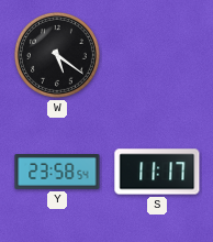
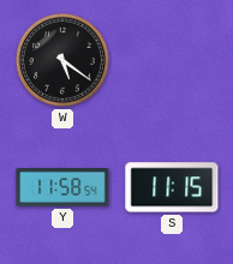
Y: 23:58 -> 11:58 (62, 188)
S: 11:17 -> 11:15 (172, 187)
